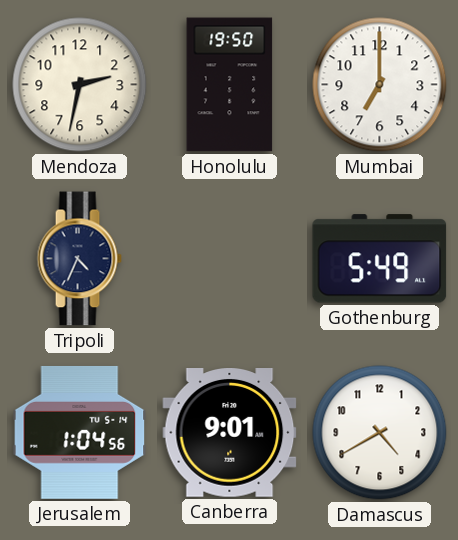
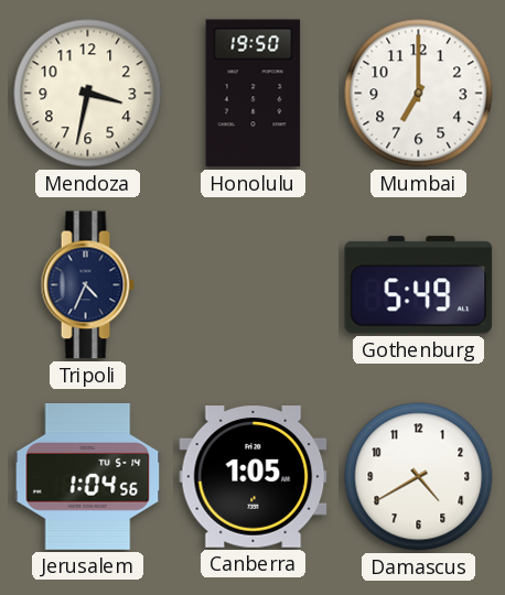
Mendoza: 2:32 -> 3:32 (88, 94)
Canberra: 9:01 -> 1:05 (254, 477)
